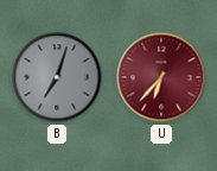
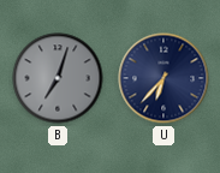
U dial: burgundy -> navy (163, 78)
